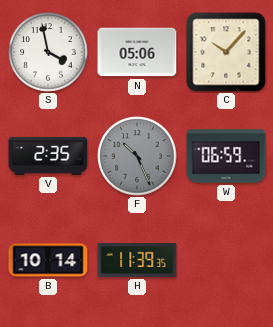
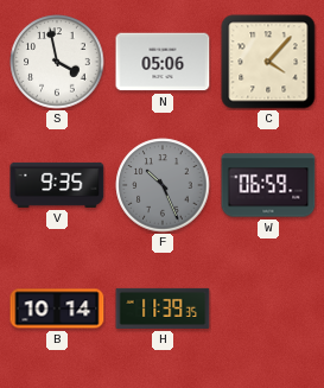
C: 10:07 -> 4:07 (268, 62)
V: 2:35 -> 9:35 (57, 185)
